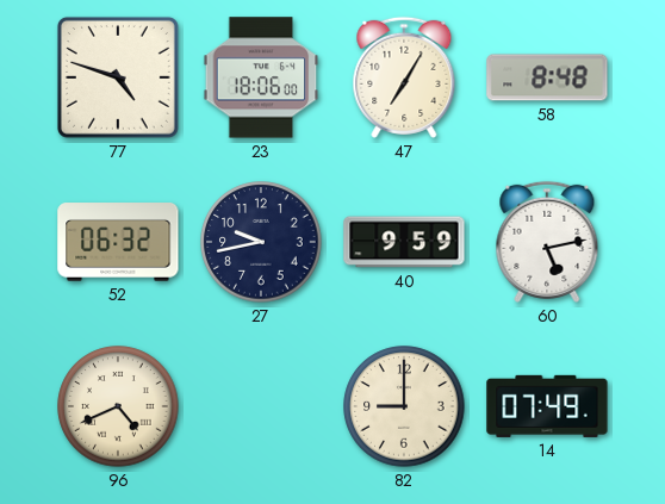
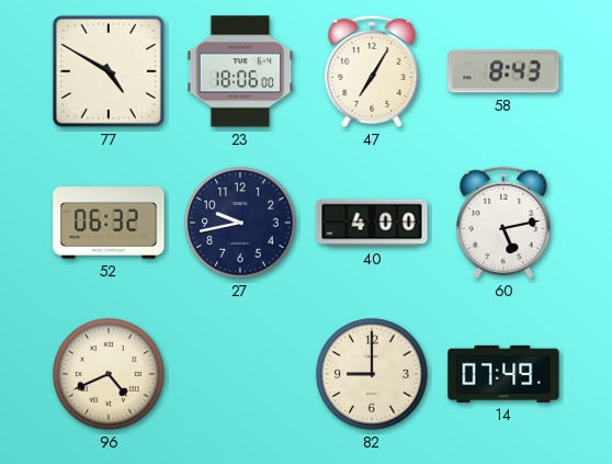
77: 4:48 -> 4:50 (109, 71)
58: 8:48 -> 8:43 (503, 71)
40: 9:59 -> 4:00 (372, 223)
